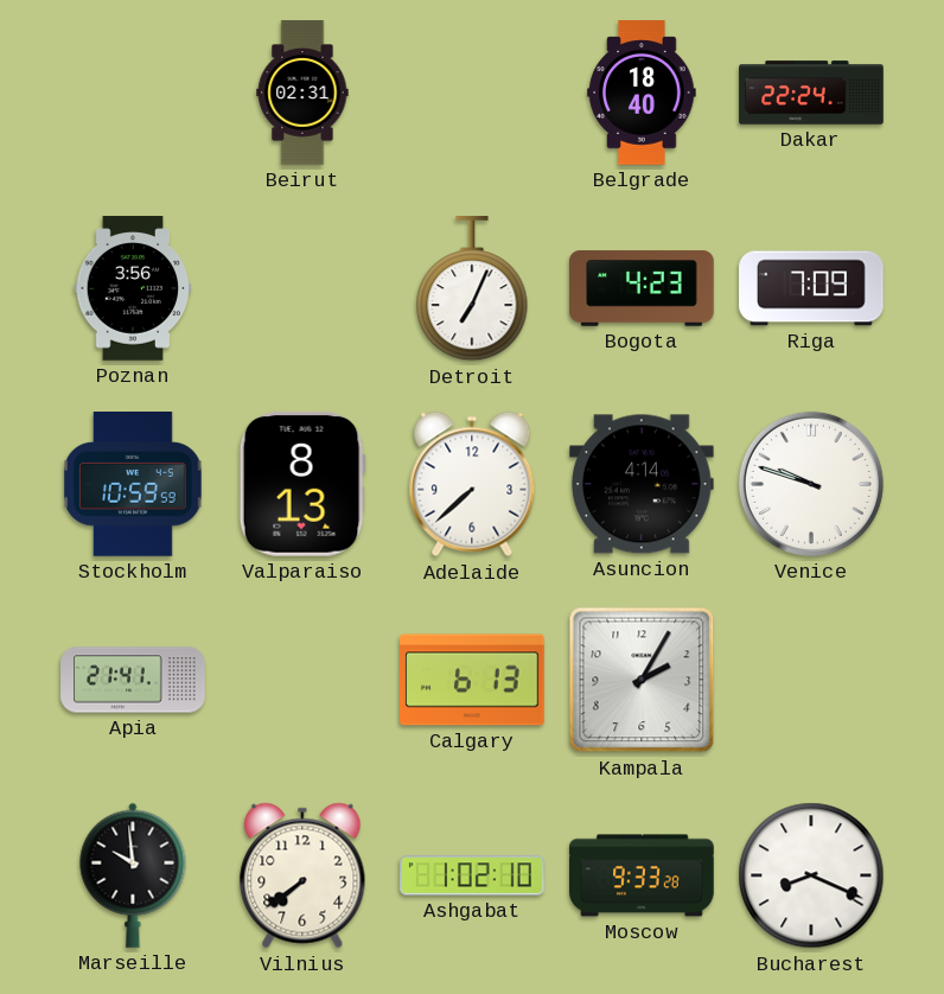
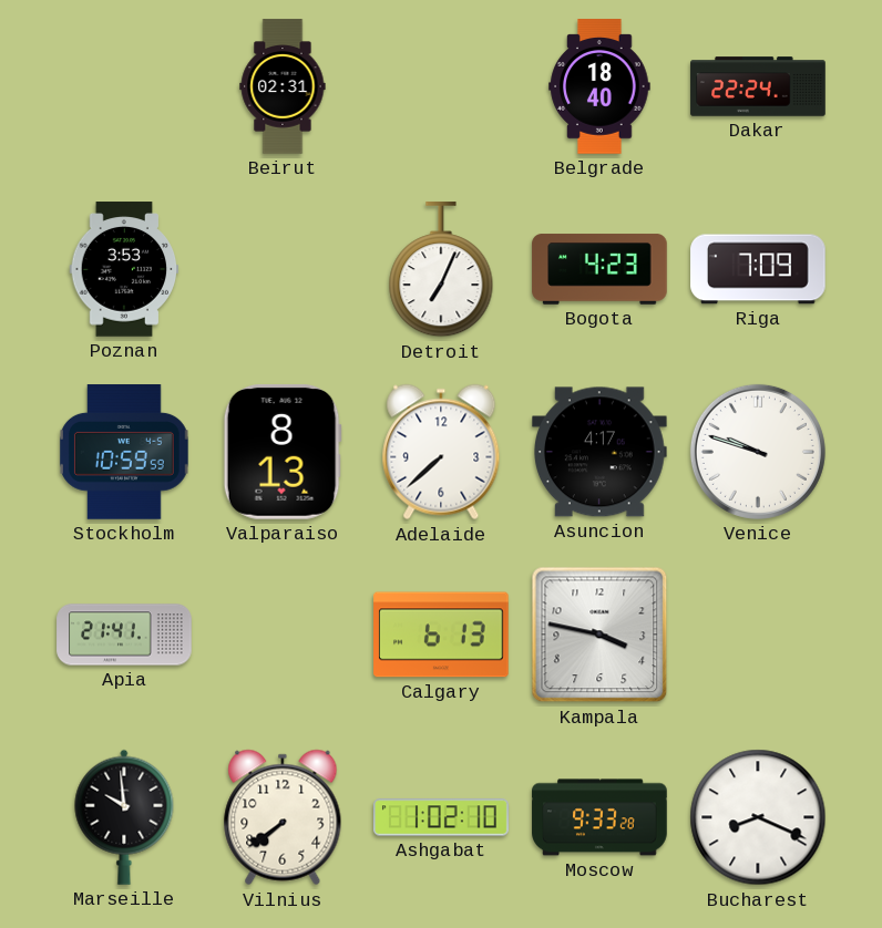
Poznan: 3:56 -> 3:53 (124, 269)
Asuncion: 4:14 -> 4:17 (601, 452)
Kampala: 2:05 -> 3:47 (599, 635)
